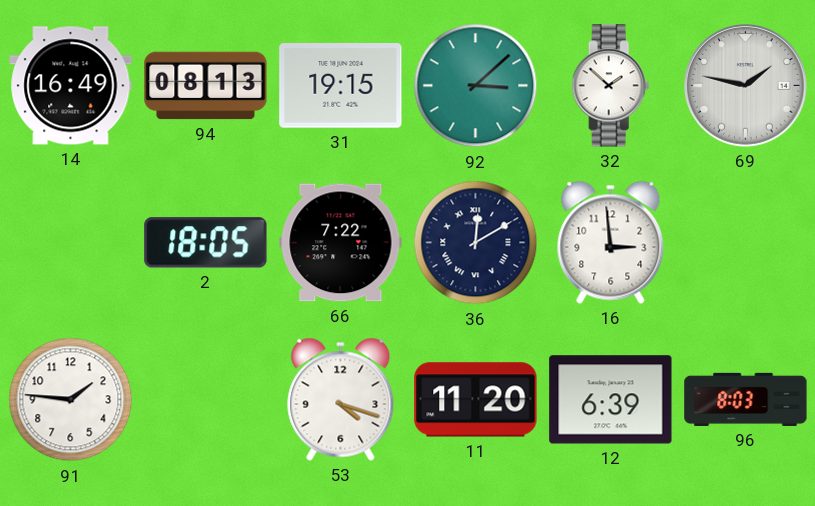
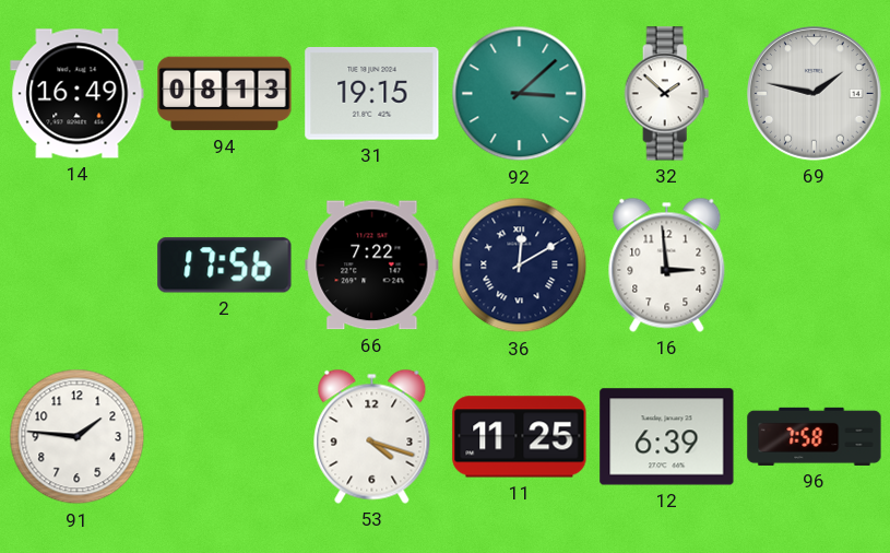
2: 18:05 -> 17:56 (225, 266)
11: 11:20 -> 11:25 (520, 437)
96: 8:03 -> 7:58 (815, 436)
